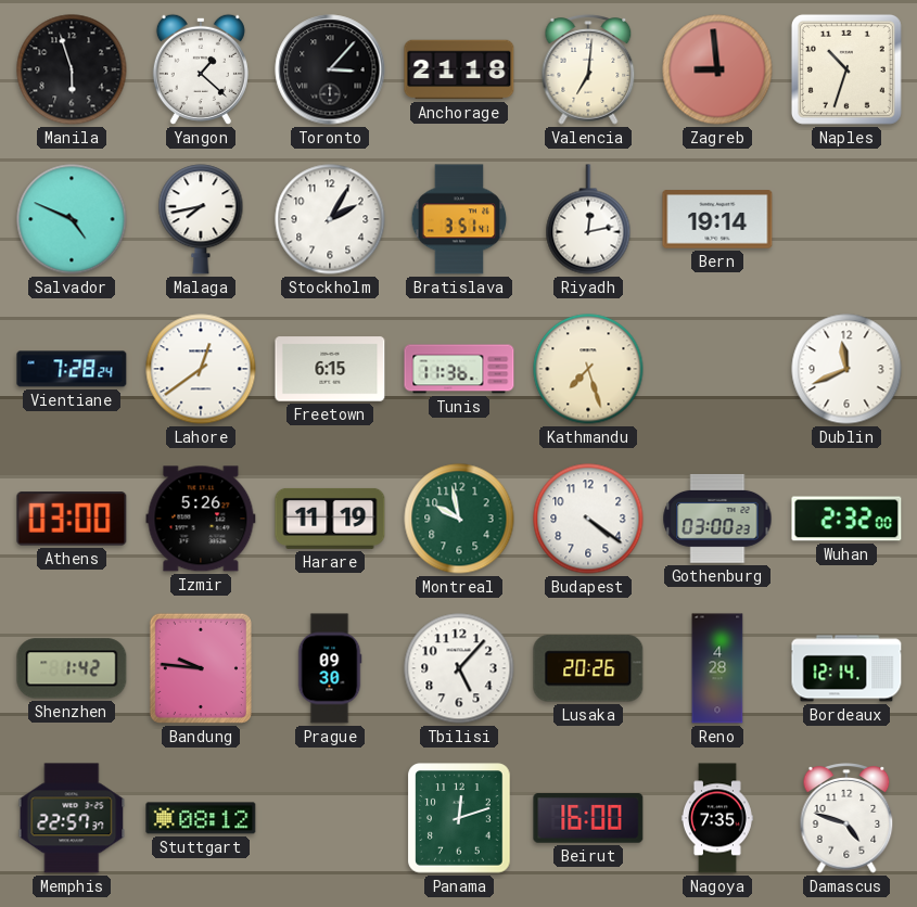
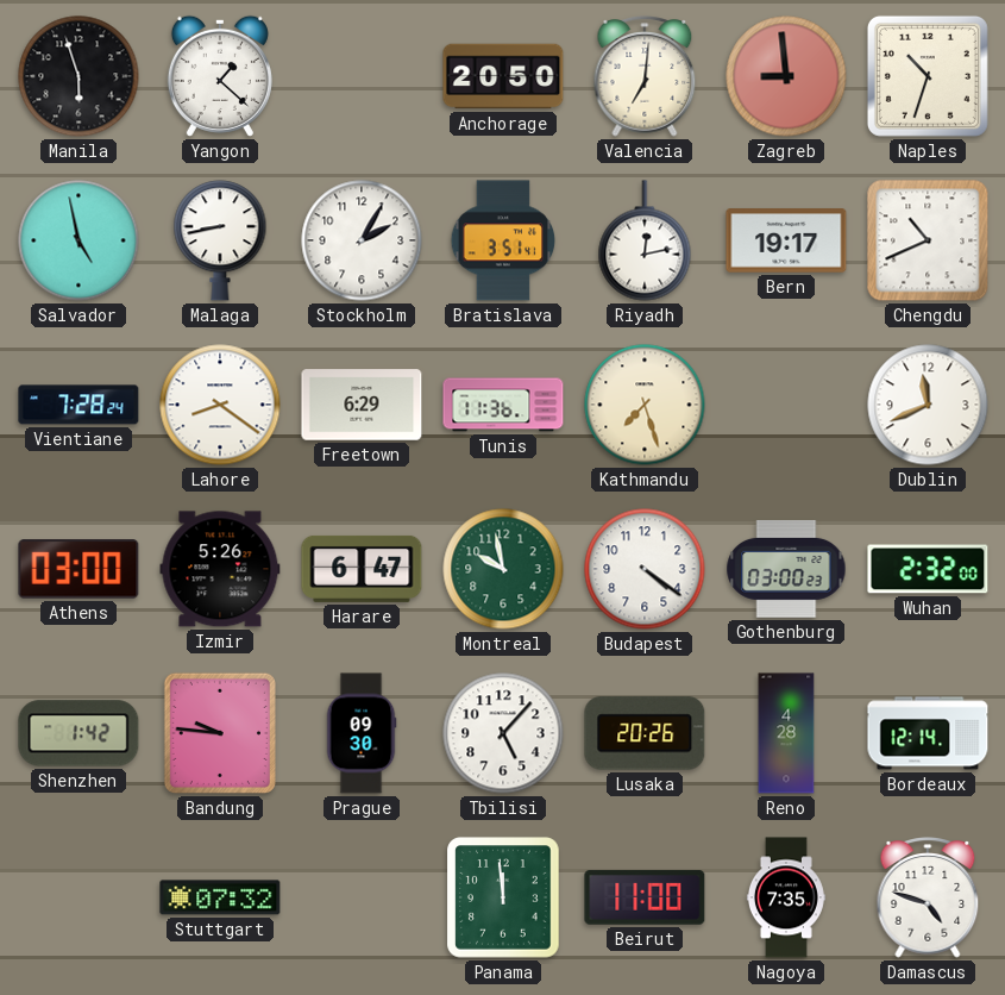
Toronto: 3:07 -> none (330, 69)
Anchorage: 21:18 -> 20:50 (503, 76)
Salvador: 4:49 -> 4:58 (78, 240)
Malaga: 7:43 -> 8:43 (220, 240)
Bern: 19:14 -> 19:17 (786, 240)
Chengdu: none -> 10:41 (928, 240)
Lahore: 12:39 -> 8:21 (220, 405)
Freetown: 6:15 -> 6:29 (362, 405)
Harare: 11:19 -> 6:47 (362, 569)
Memphis: 22:57 -> none (72, 818)
Stuttgart: 08:12 -> 07:32 (220, 897)
Panama: 12:12 -> 11:59 (503, 897)
Beirut: 16:00 -> 11:00 (645, 899)
